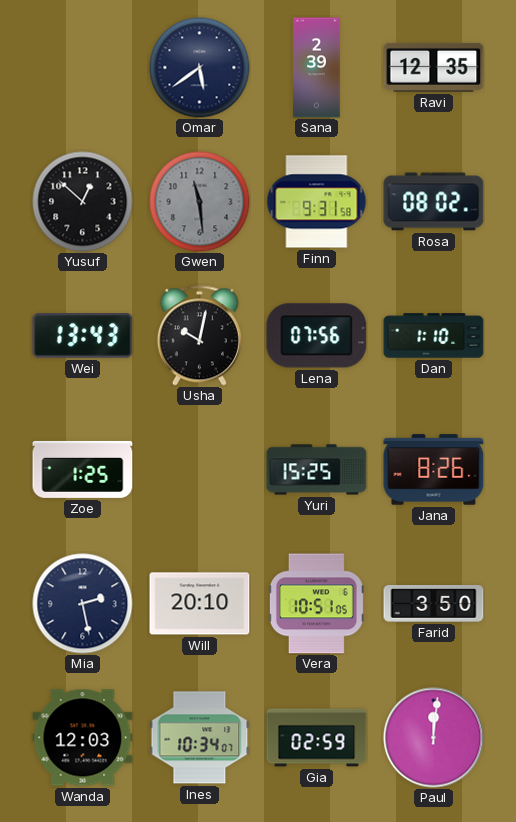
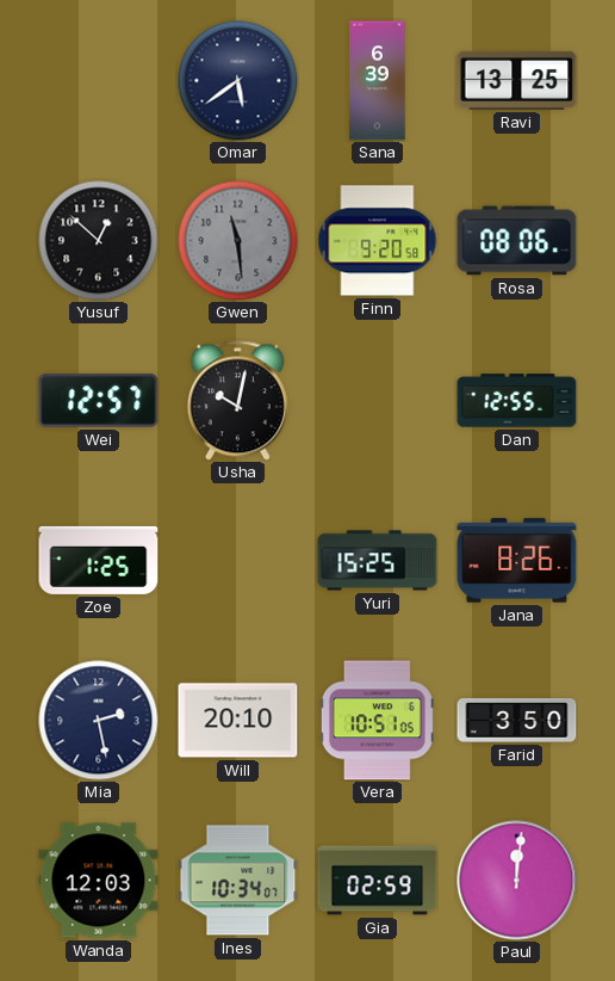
Sana: 2:39 -> 6:39 (378, 81)
Ravi: 12:35 -> 13:25 (517, 80)
Finn: 9:31 -> 9:20 (378, 241)
Rosa: 08:02 -> 08:06 (517, 241)
Wei: 13:43 -> 12:57 (99, 401)
Lena: 07:56 -> none (317, 336)
Dan: 1:10 -> 12:55 (517, 401)
